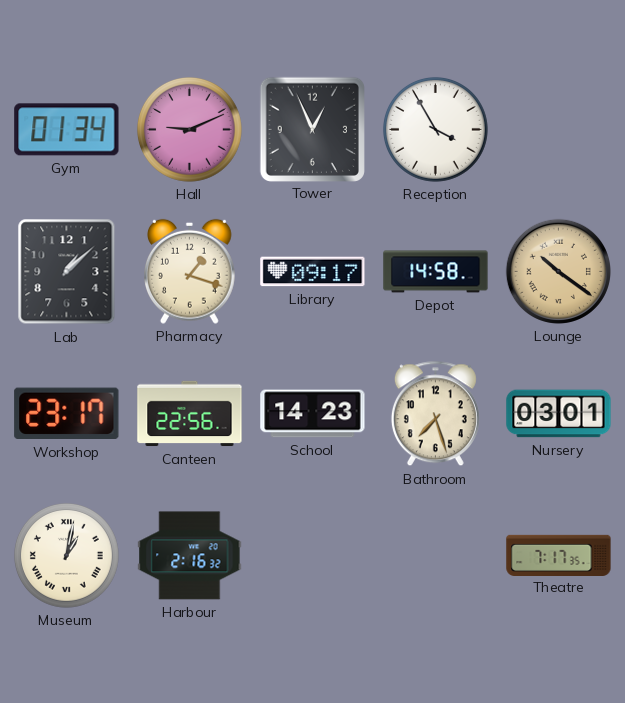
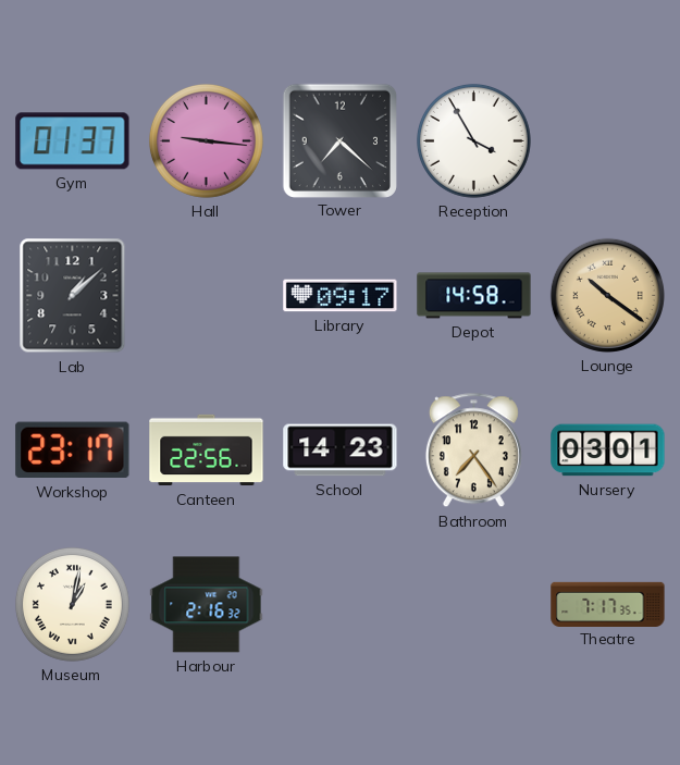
Gym: 01:34 -> 01:37 (73, 141)
Hall: 9:11 -> 9:16 (206, 140)
Tower: 12:56 -> 7:22 (339, 140)
Pharmacy: 1:18 -> none (190, 271)
Bathroom: 7:27 -> 7:24 (473, 451)
